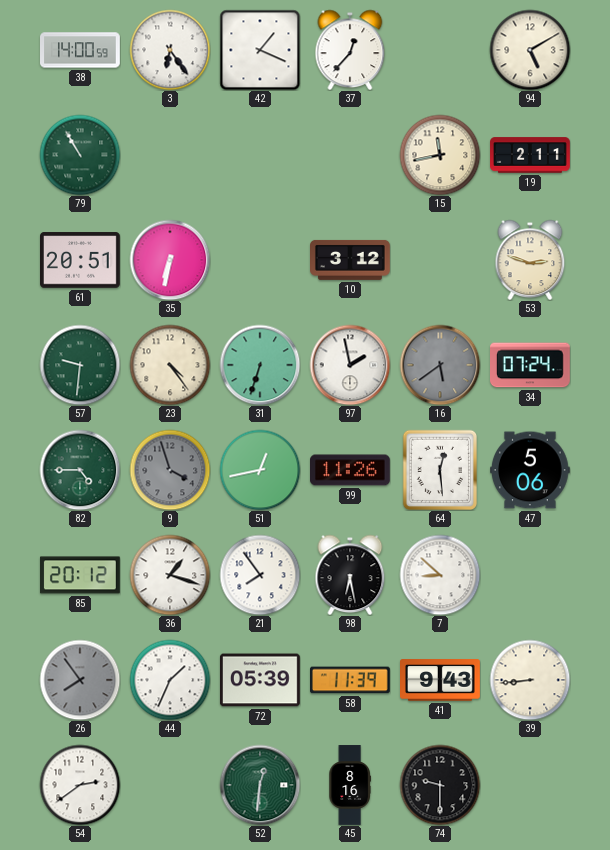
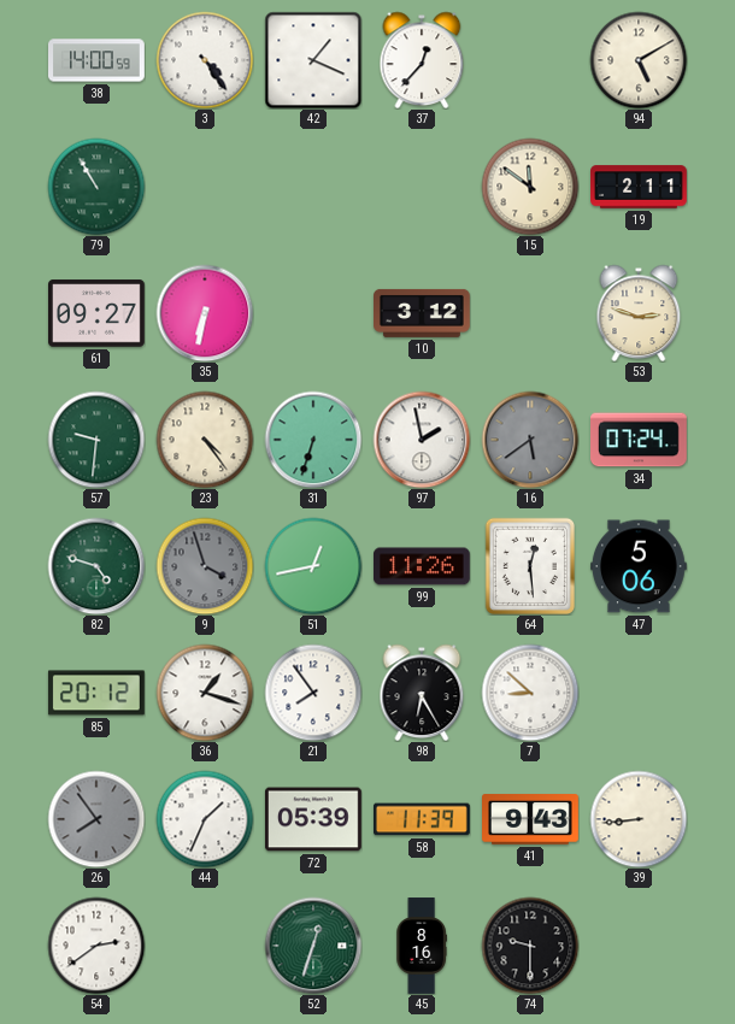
3: 6:24 -> 4:24 (205, 60)
15: 11:43 -> 11:51 (530, 187)
61: 20:51 -> 09:27 (98, 313)
82: 4:45 -> 4:48 (96, 566)
98: 6:28 -> 6:25 (422, 693)
52: 12:31 -> 12:33 (313, 946)
